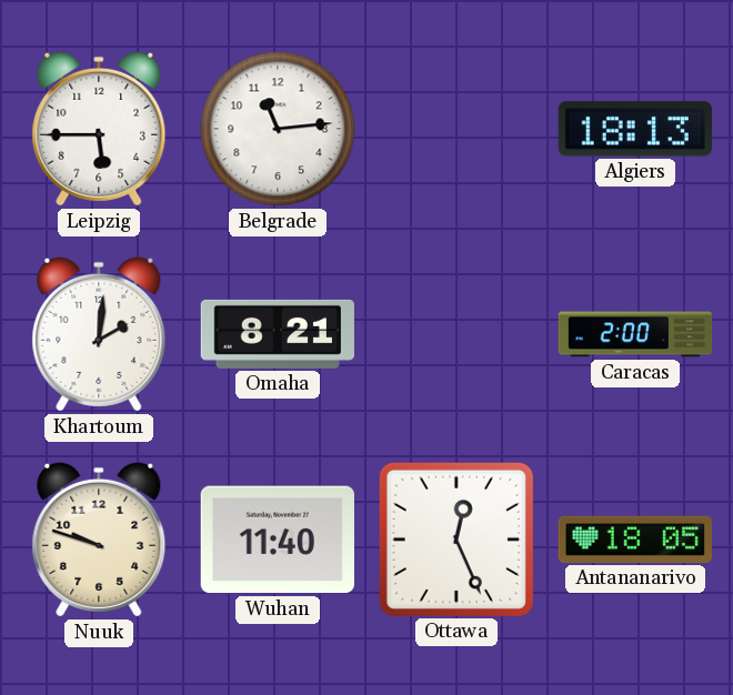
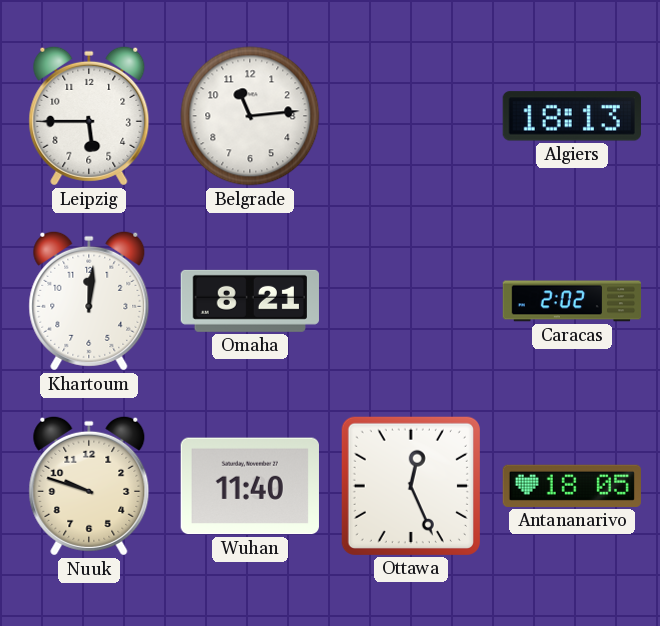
Khartoum: 2:01 -> 12:01 (89, 301)
Caracas: 2:00 -> 2:02 (572, 301)
